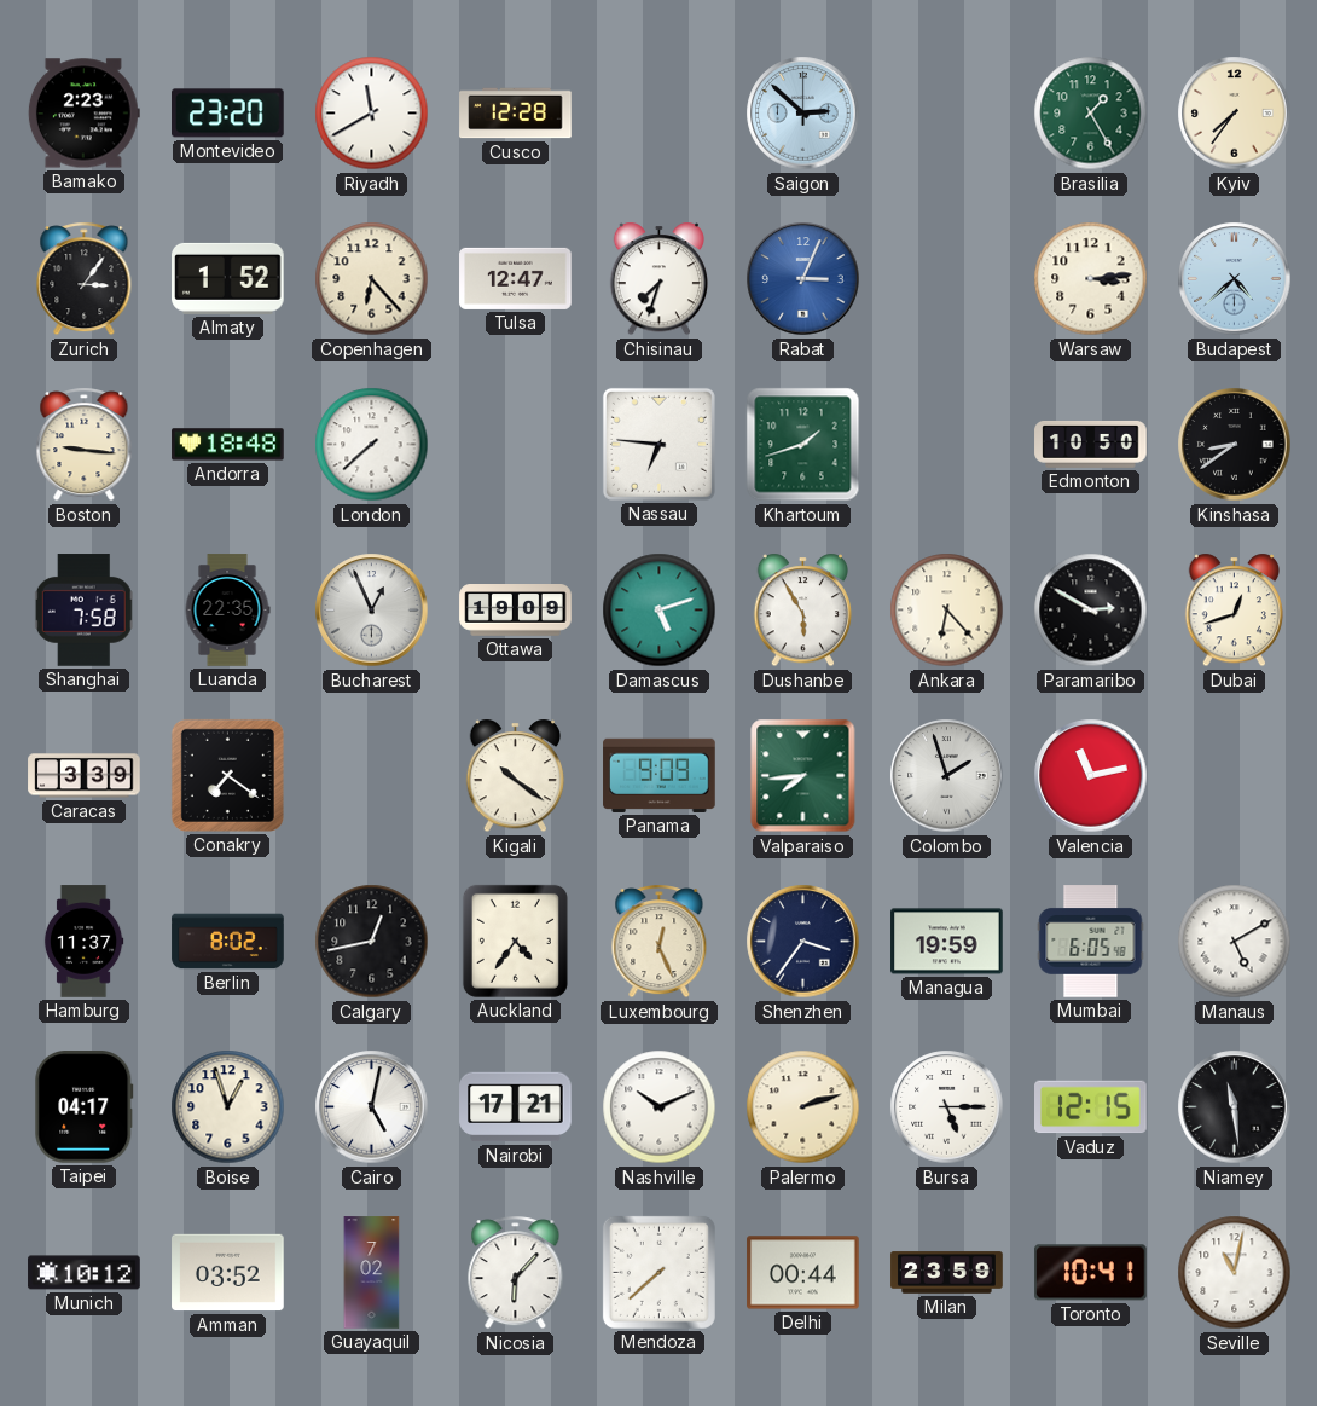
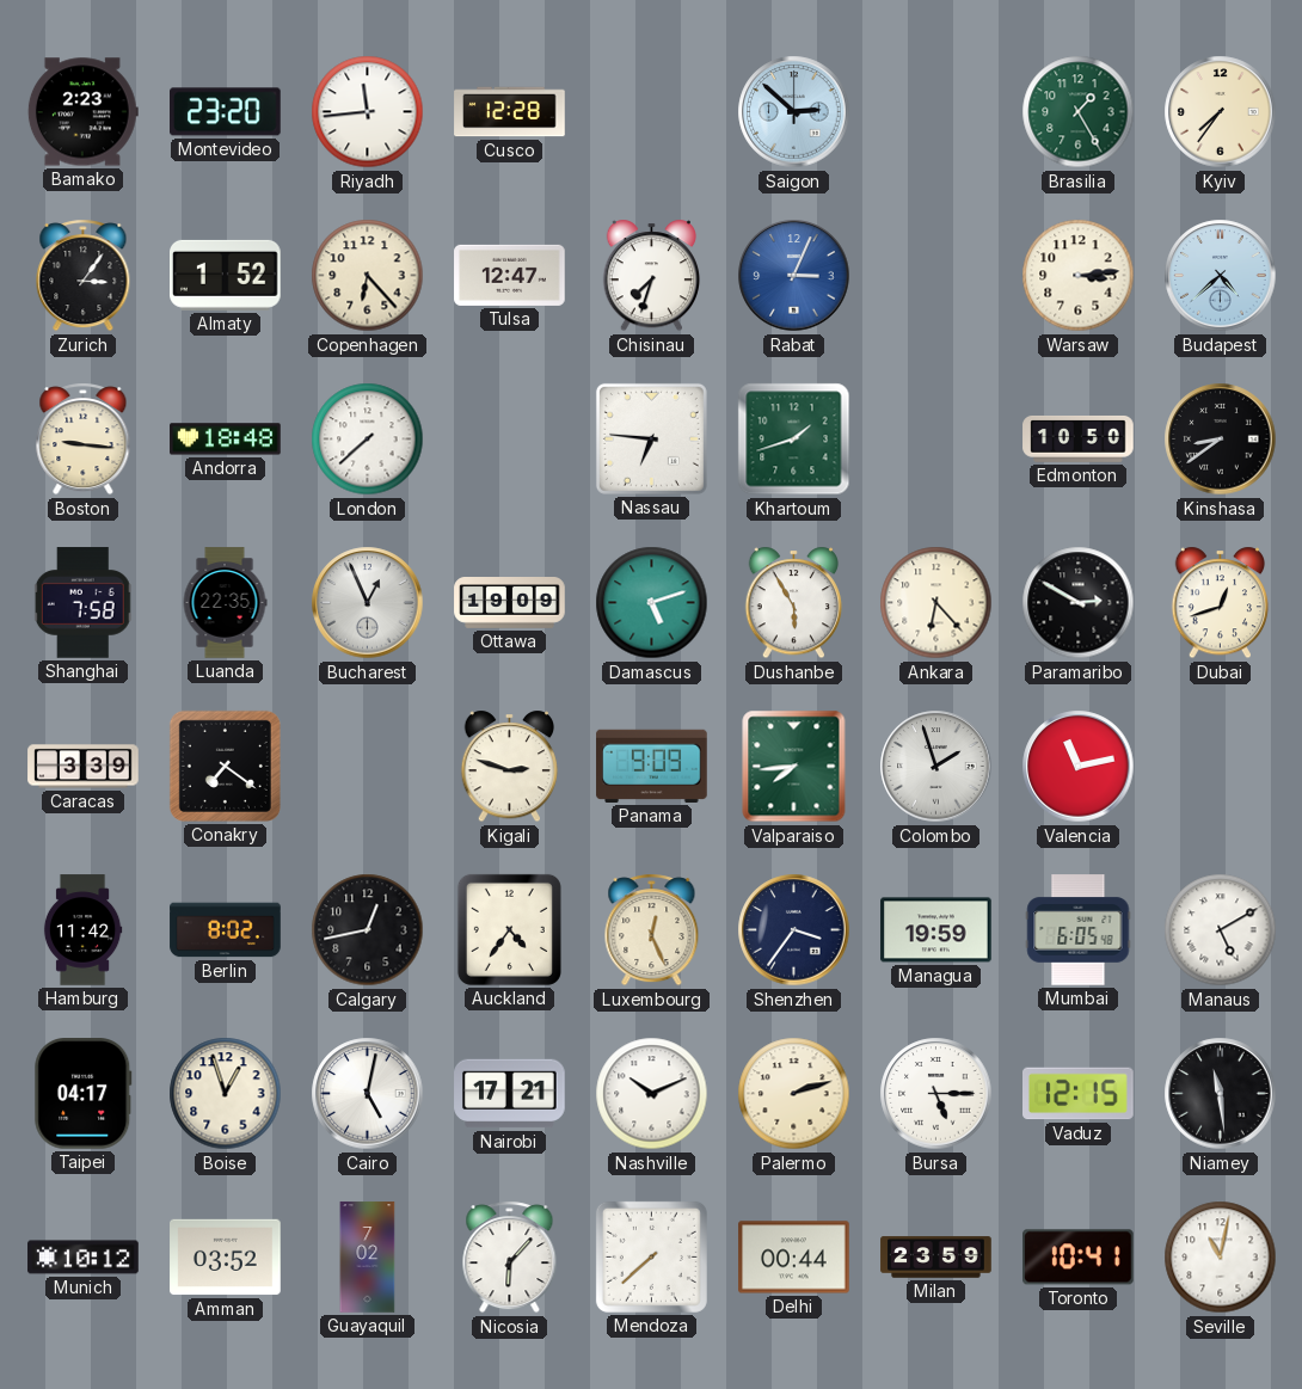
Riyadh: 11:40 -> 11:44 (368, 112)
Kigali: 10:21 -> 2:48 (510, 767)
Hamburg: 11:37 -> 11:42 (82, 930)
